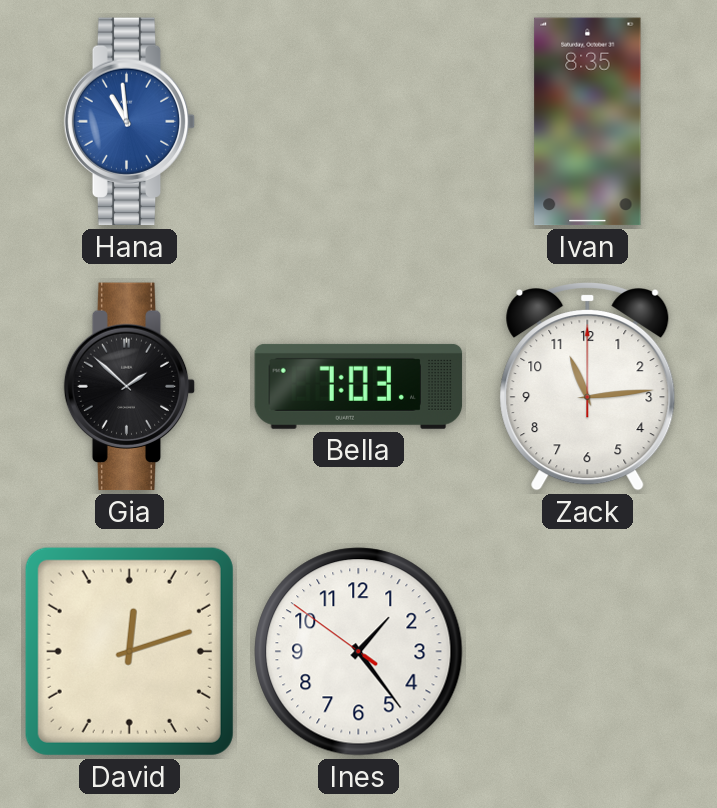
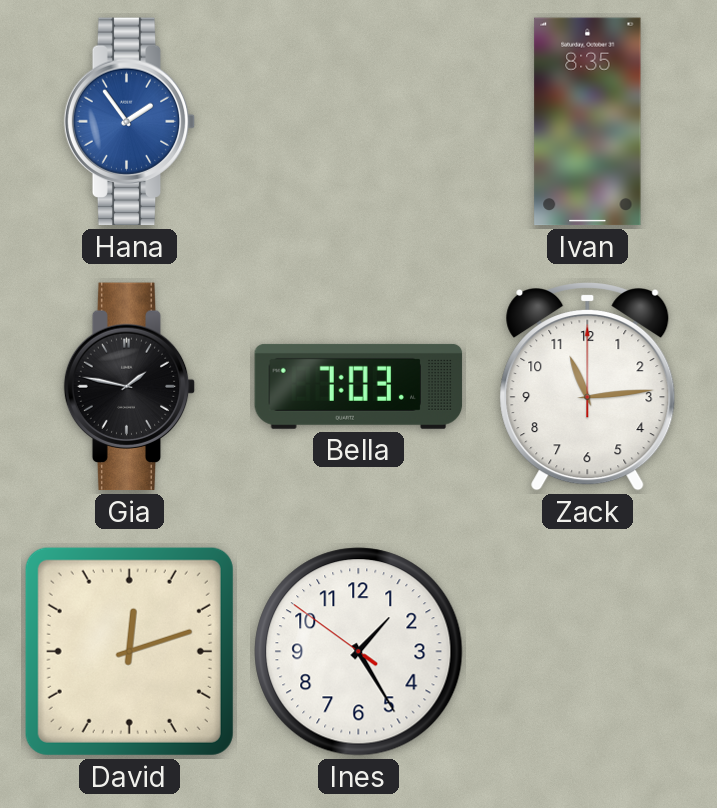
Hana: 10:59 -> 1:54 (130, 122)
Gia: 1:52 -> 1:47 (130, 387)
Ines: 1:23 -> 1:24 (359, 652)
